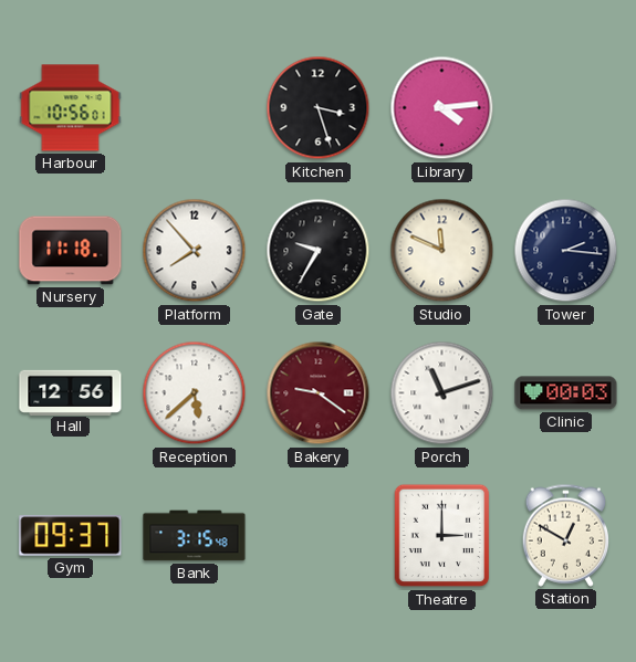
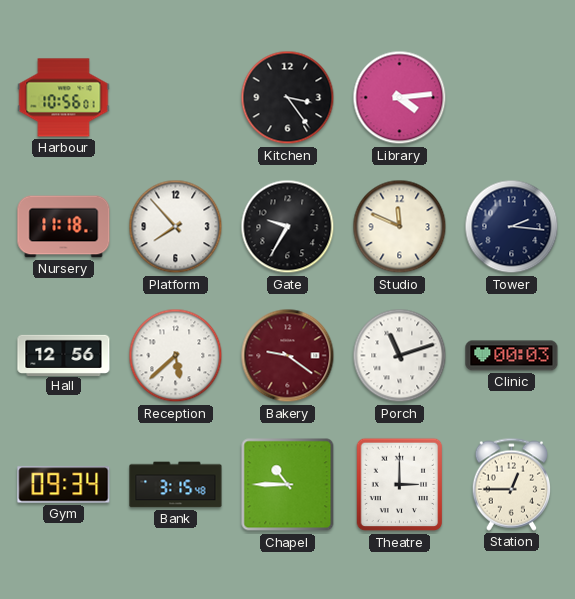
Kitchen: 3:27 -> 3:24 (288, 98)
Gym: 09:37 -> 09:34 (64, 485)
Chapel: none -> 10:45 (288, 485)
Station: 12:50 -> 12:45 (511, 484)
